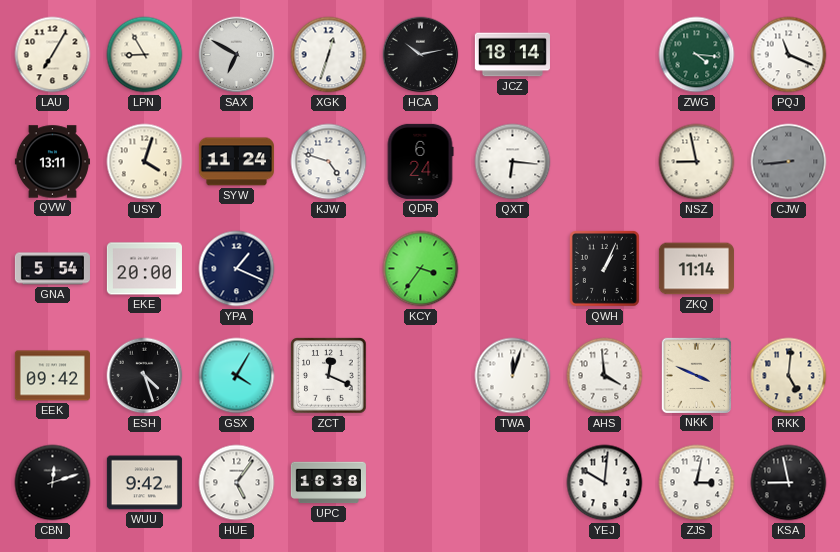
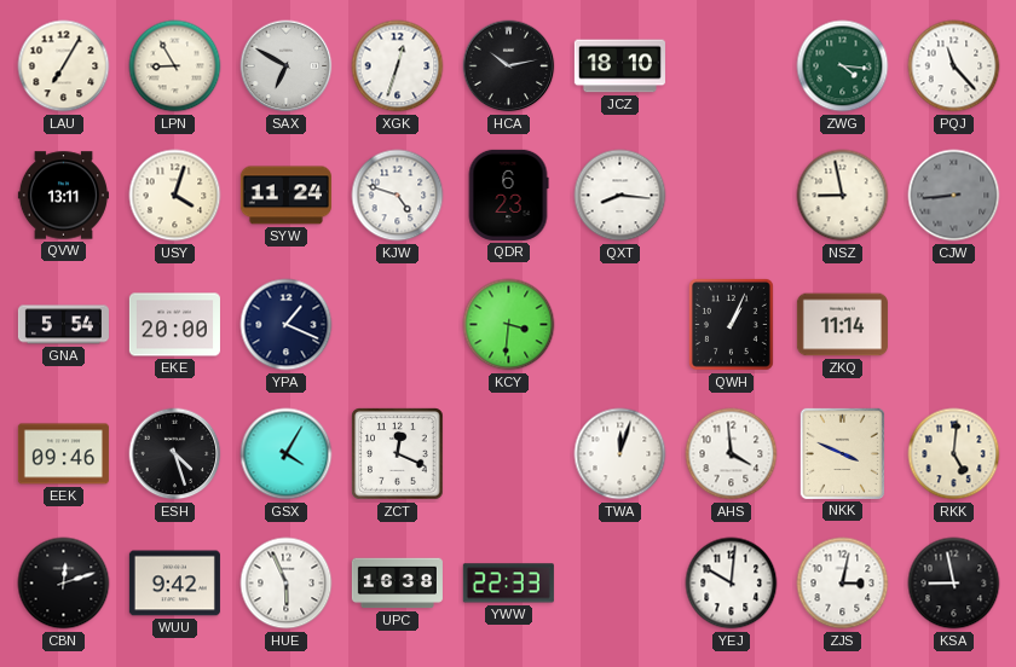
JCZ: 18:14 -> 18:10 (619, 66)
PQJ: 11:19 -> 11:23 (954, 66)
QDR: 6:24 -> 6:23 (508, 195)
QXT: 6:16 -> 8:16 (620, 196)
KCY: 3:36 -> 3:31 (509, 325)
EEK: 09:42 -> 09:46 (63, 454)
HUE: 5:06 -> 5:56 (287, 584)
YWW: none -> 22:33 (508, 584)
